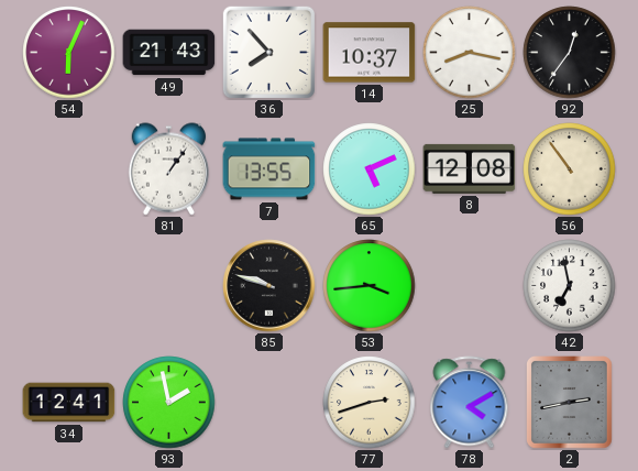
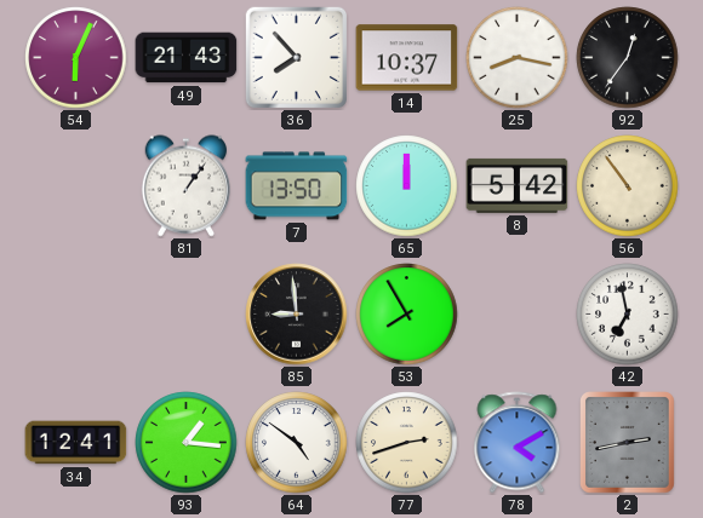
7: 13:55 -> 13:50 (297, 186)
65: 5:11 -> 12:00 (407, 186)
8: 12:08 -> 5:42 (518, 185)
85: 9:48 -> 8:59 (297, 315)
53: 3:44 -> 7:55 (407, 315)
93: 1:58 -> 1:16 (187, 443)
64: none -> 4:51 (297, 443)
